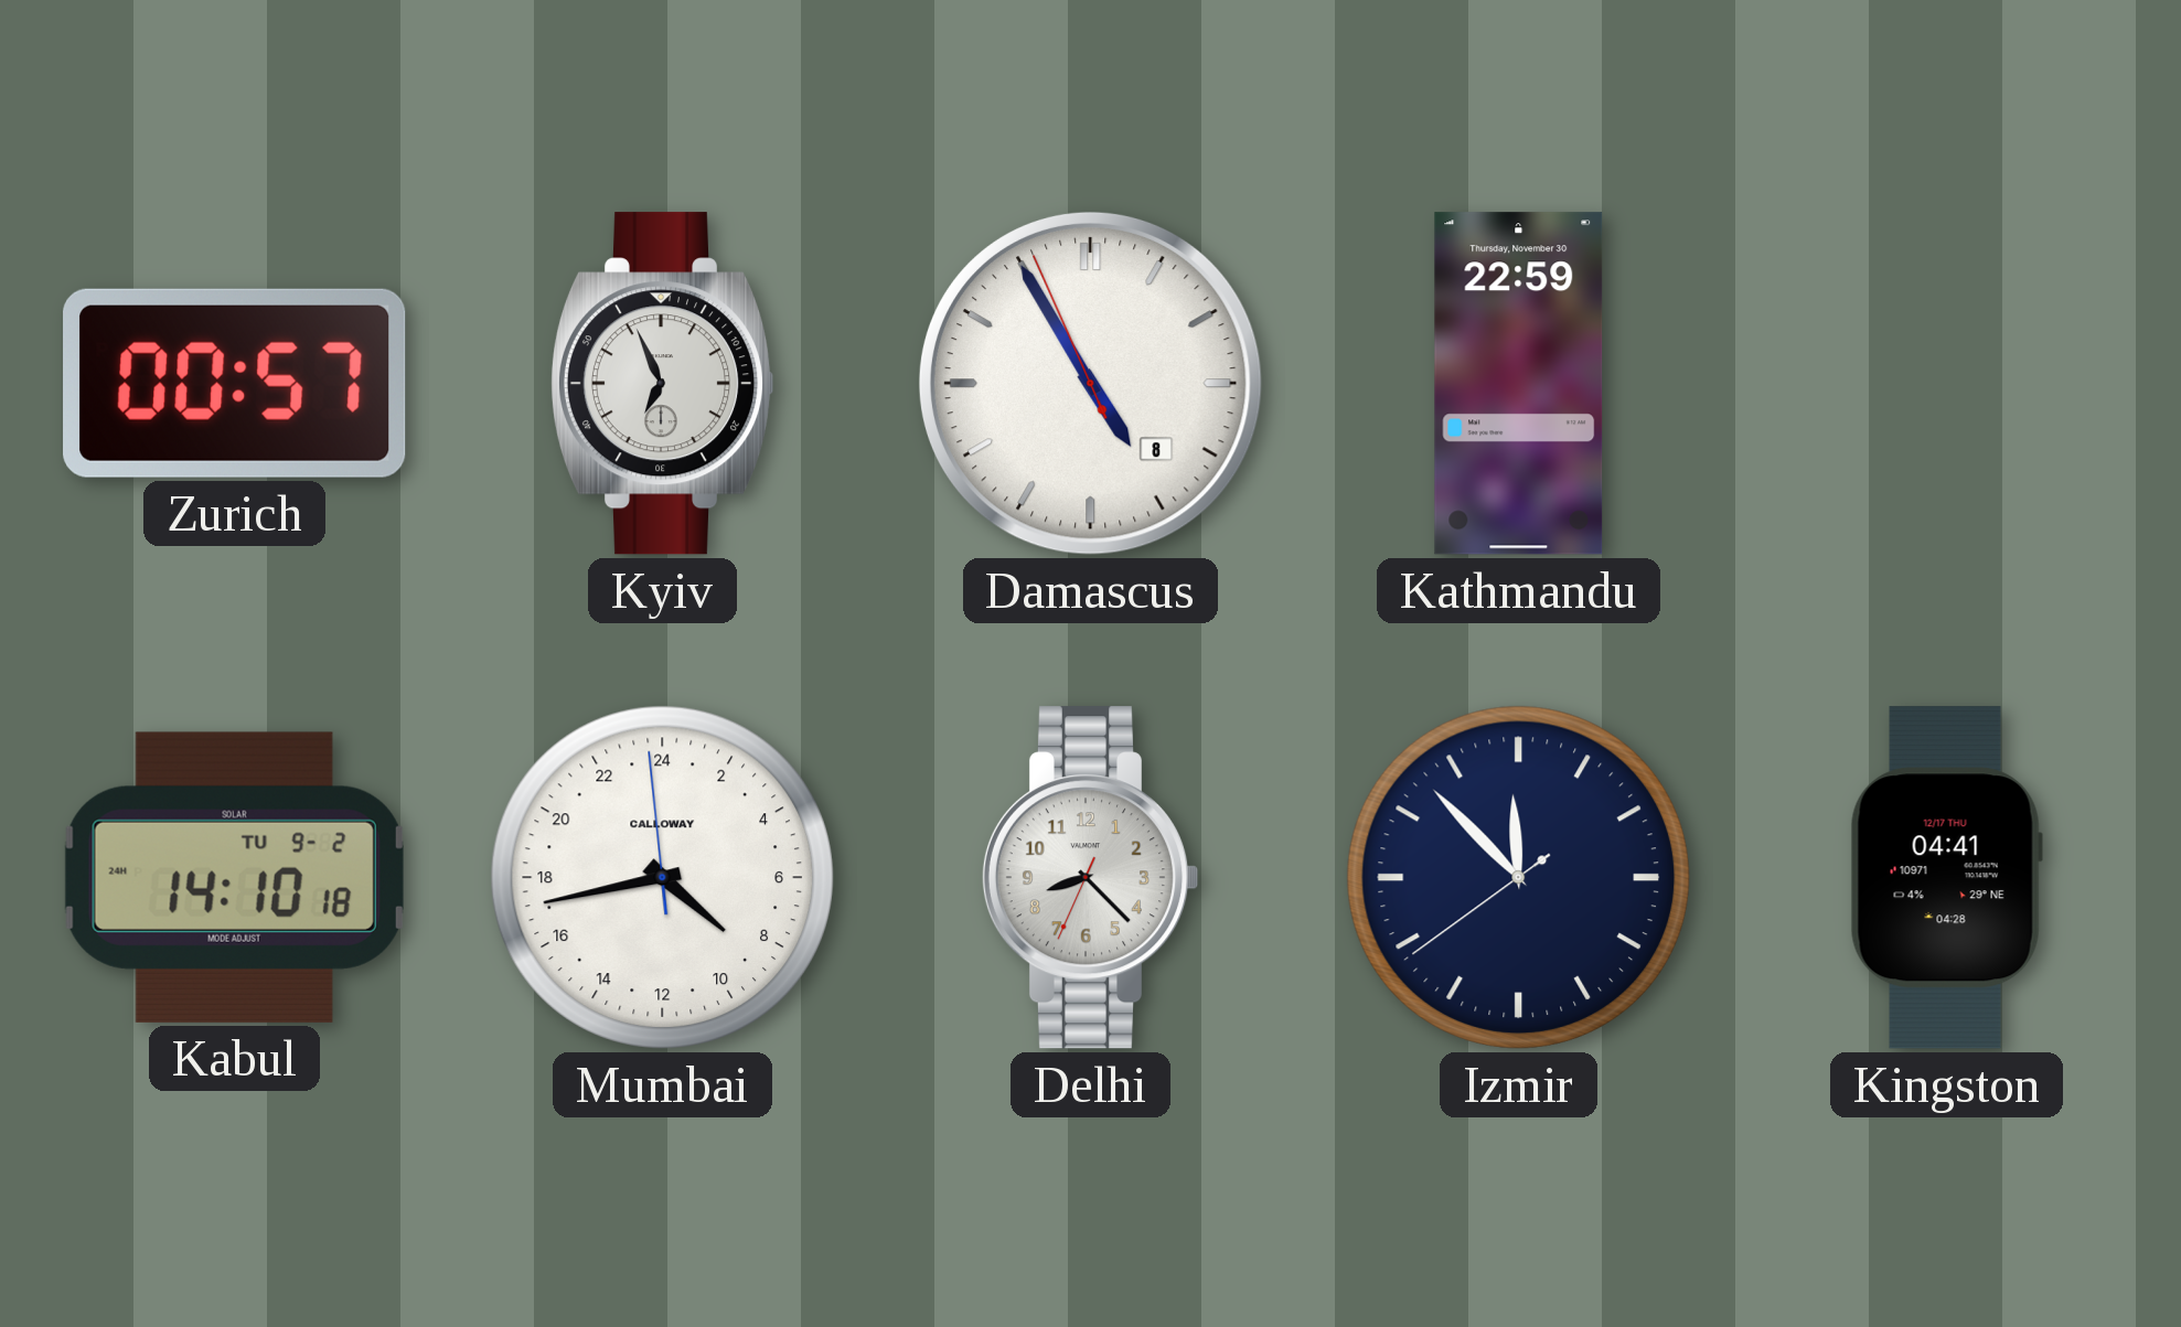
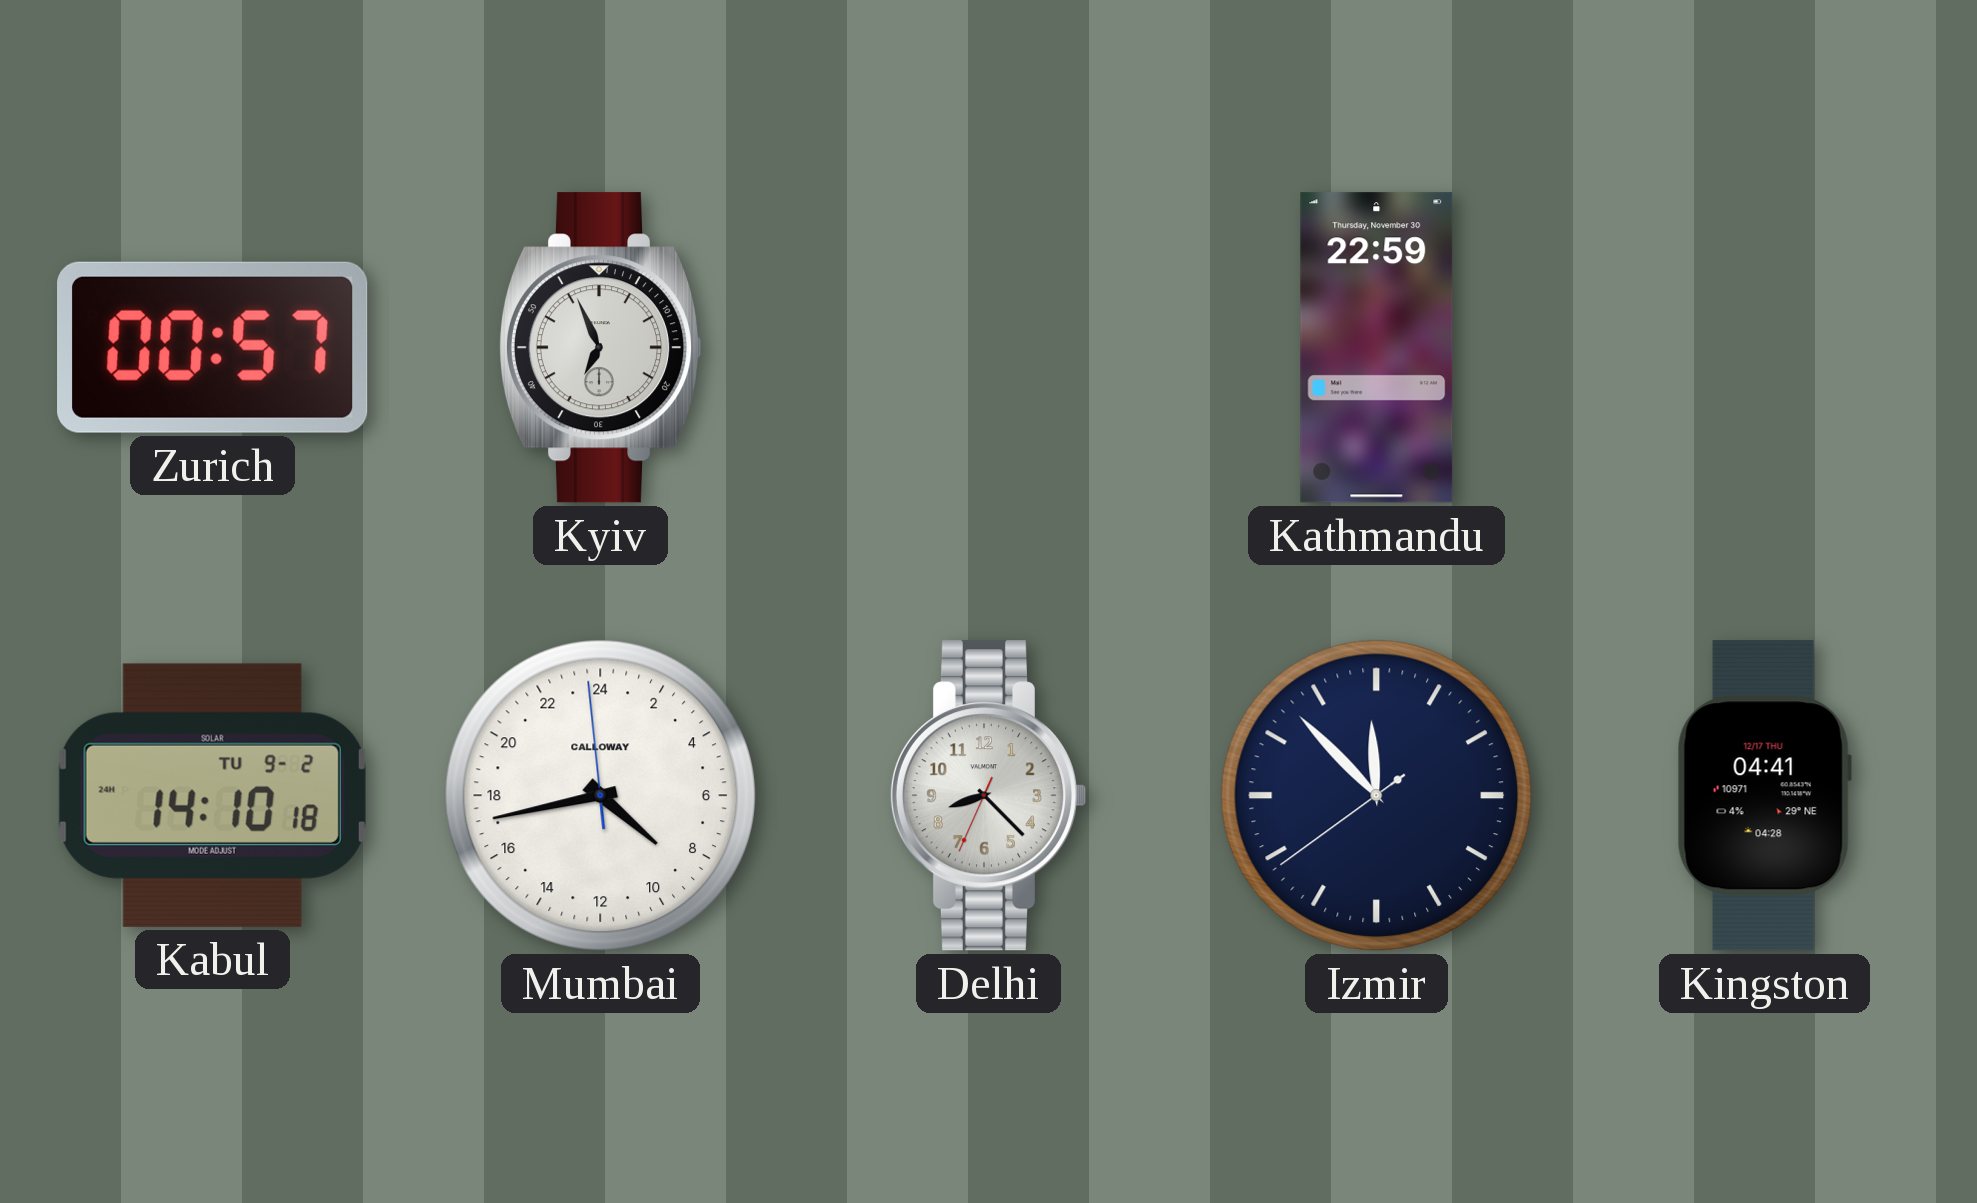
Damascus: 4:54 -> none (1090, 383)
